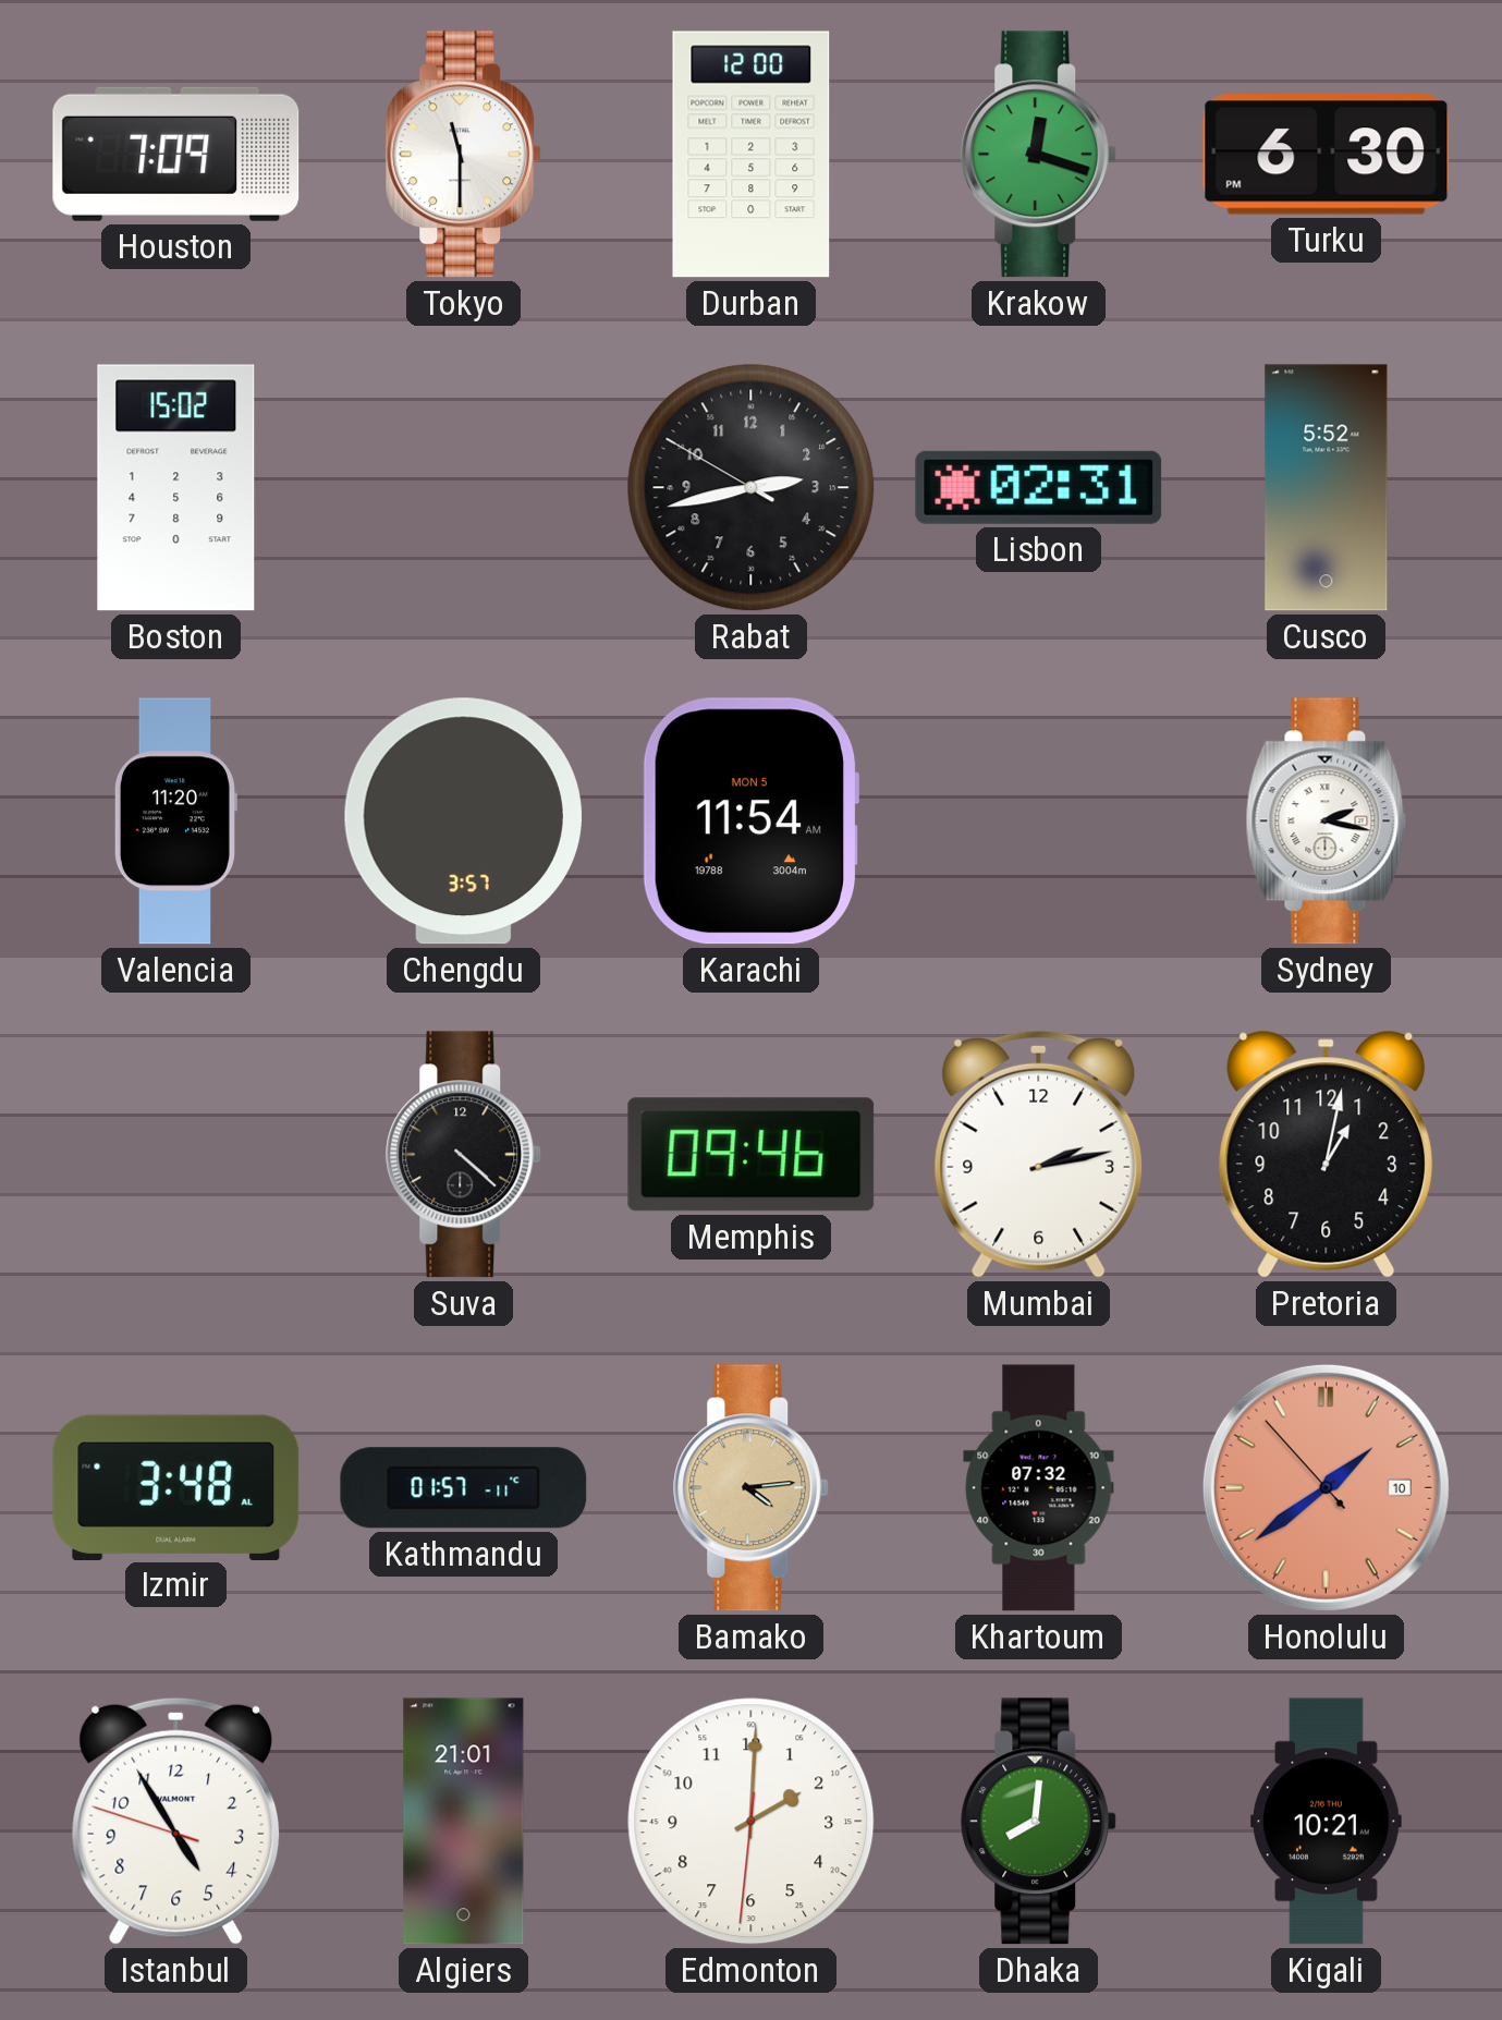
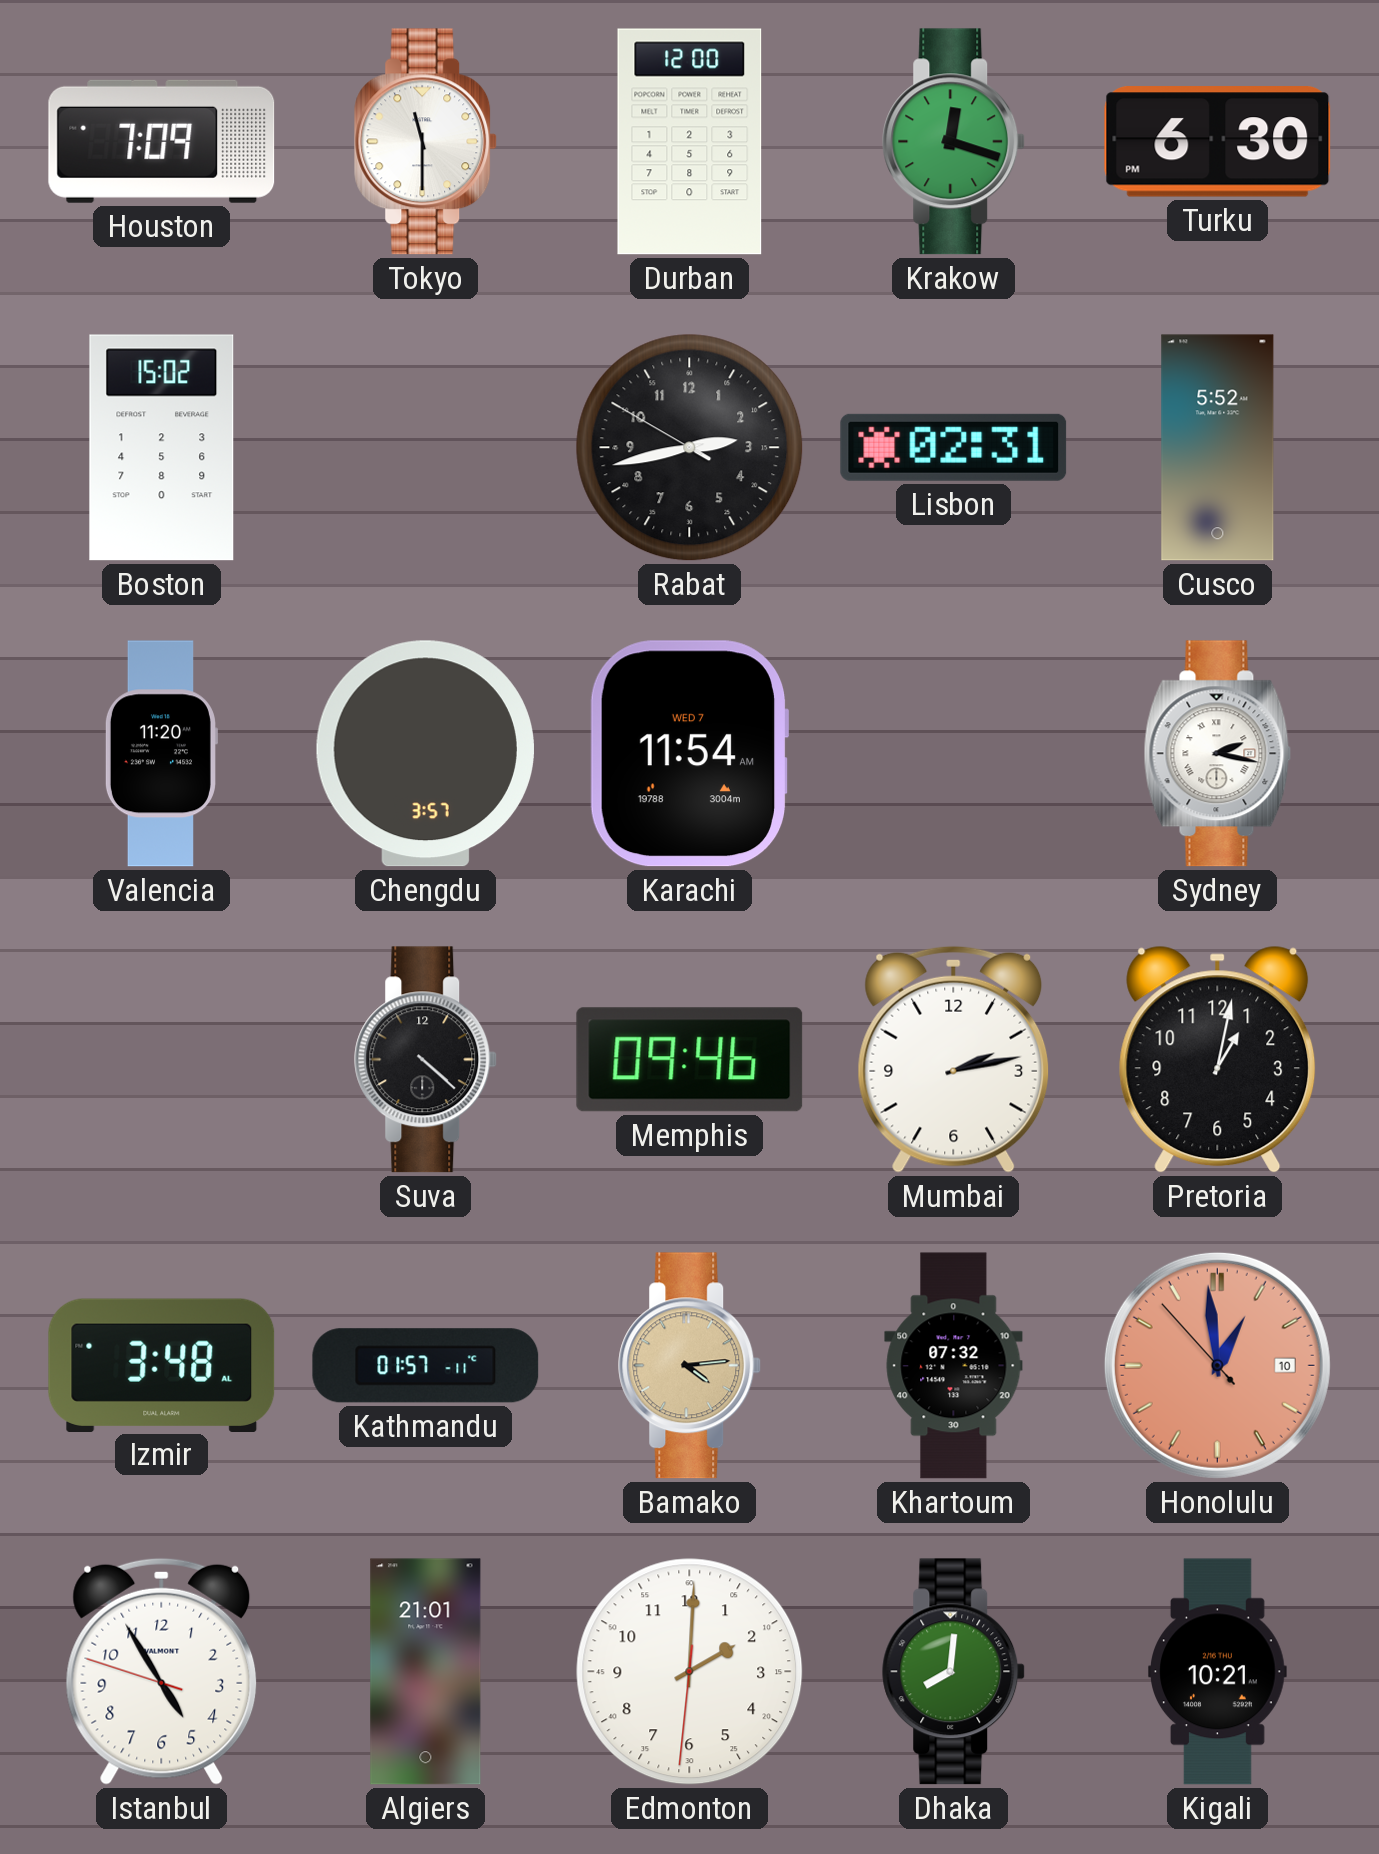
Karachi date: MON 5 -> WED 7 (688, 754)
Honolulu: 1:38 -> 12:58 (1217, 1365)
